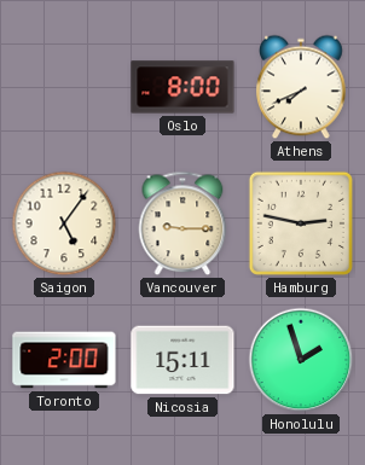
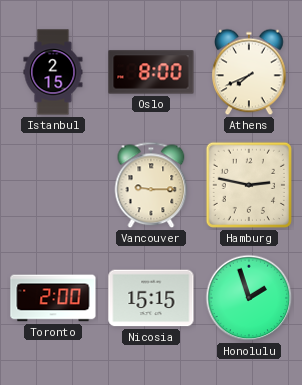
Istanbul: none -> 2:15 (53, 72)
Saigon: 5:06 -> none (64, 223)
Nicosia: 15:11 -> 15:15 (151, 298)
